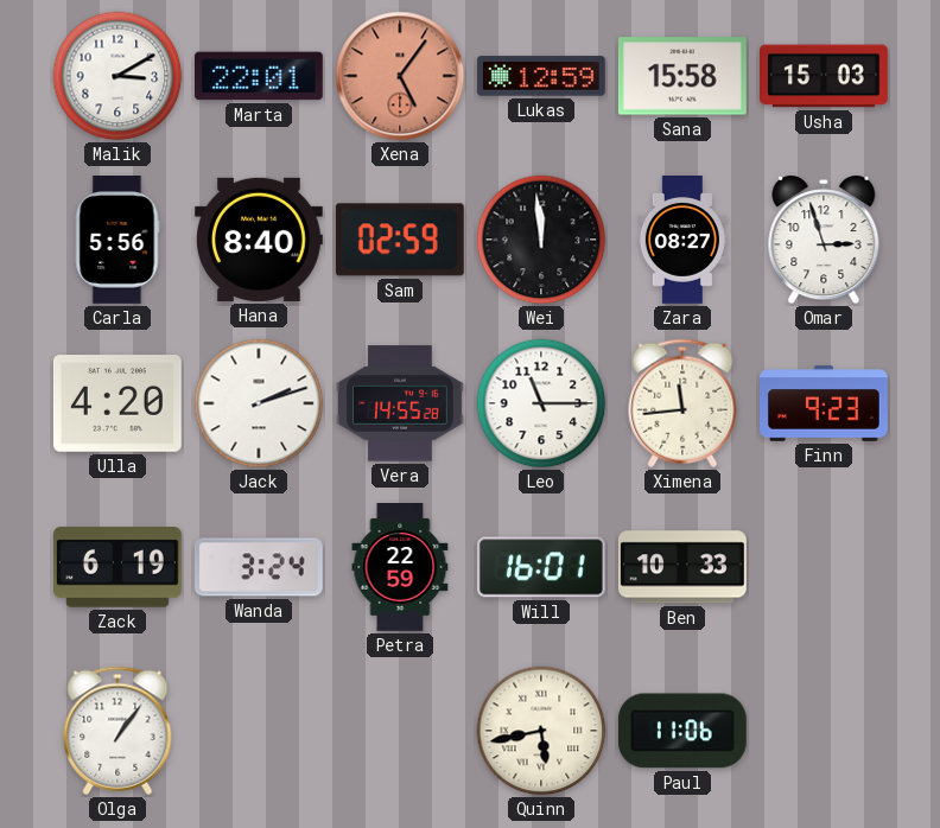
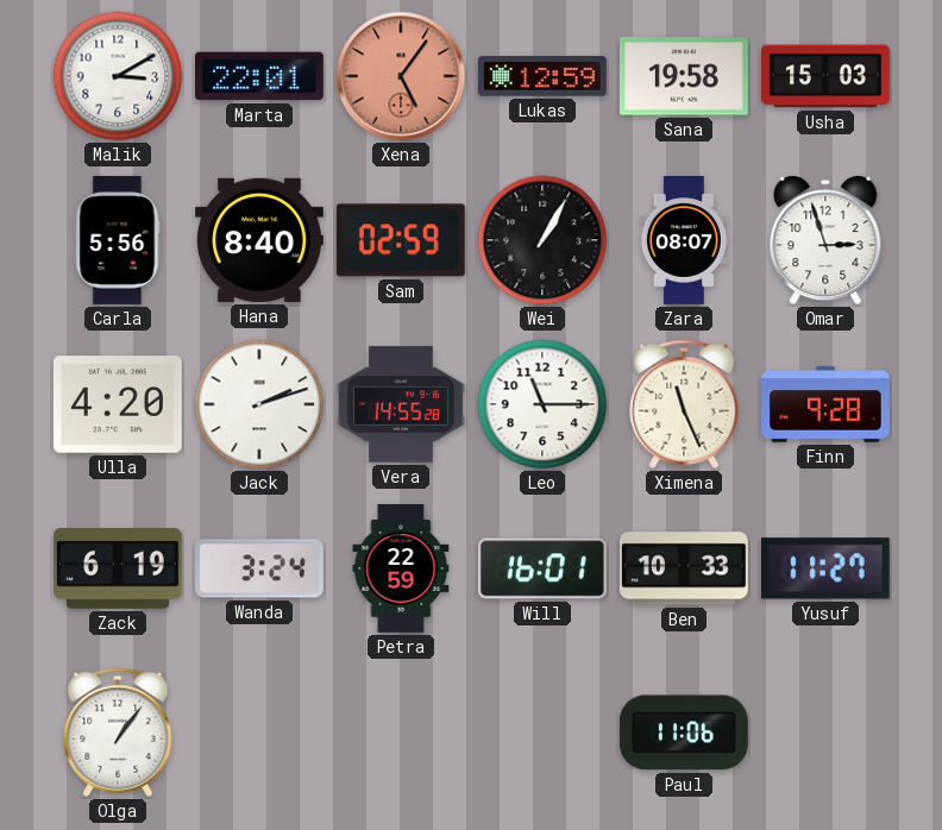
Sana: 15:58 -> 19:58 (684, 76)
Wei: 11:59 -> 1:05 (542, 240)
Zara: 08:27 -> 08:07 (684, 241)
Ximena: 11:44 -> 11:26 (684, 404)
Finn: 9:23 -> 9:28 (827, 404)
Yusuf: none -> 11:27 (825, 568)
Quinn: 5:43 -> none (541, 731)
